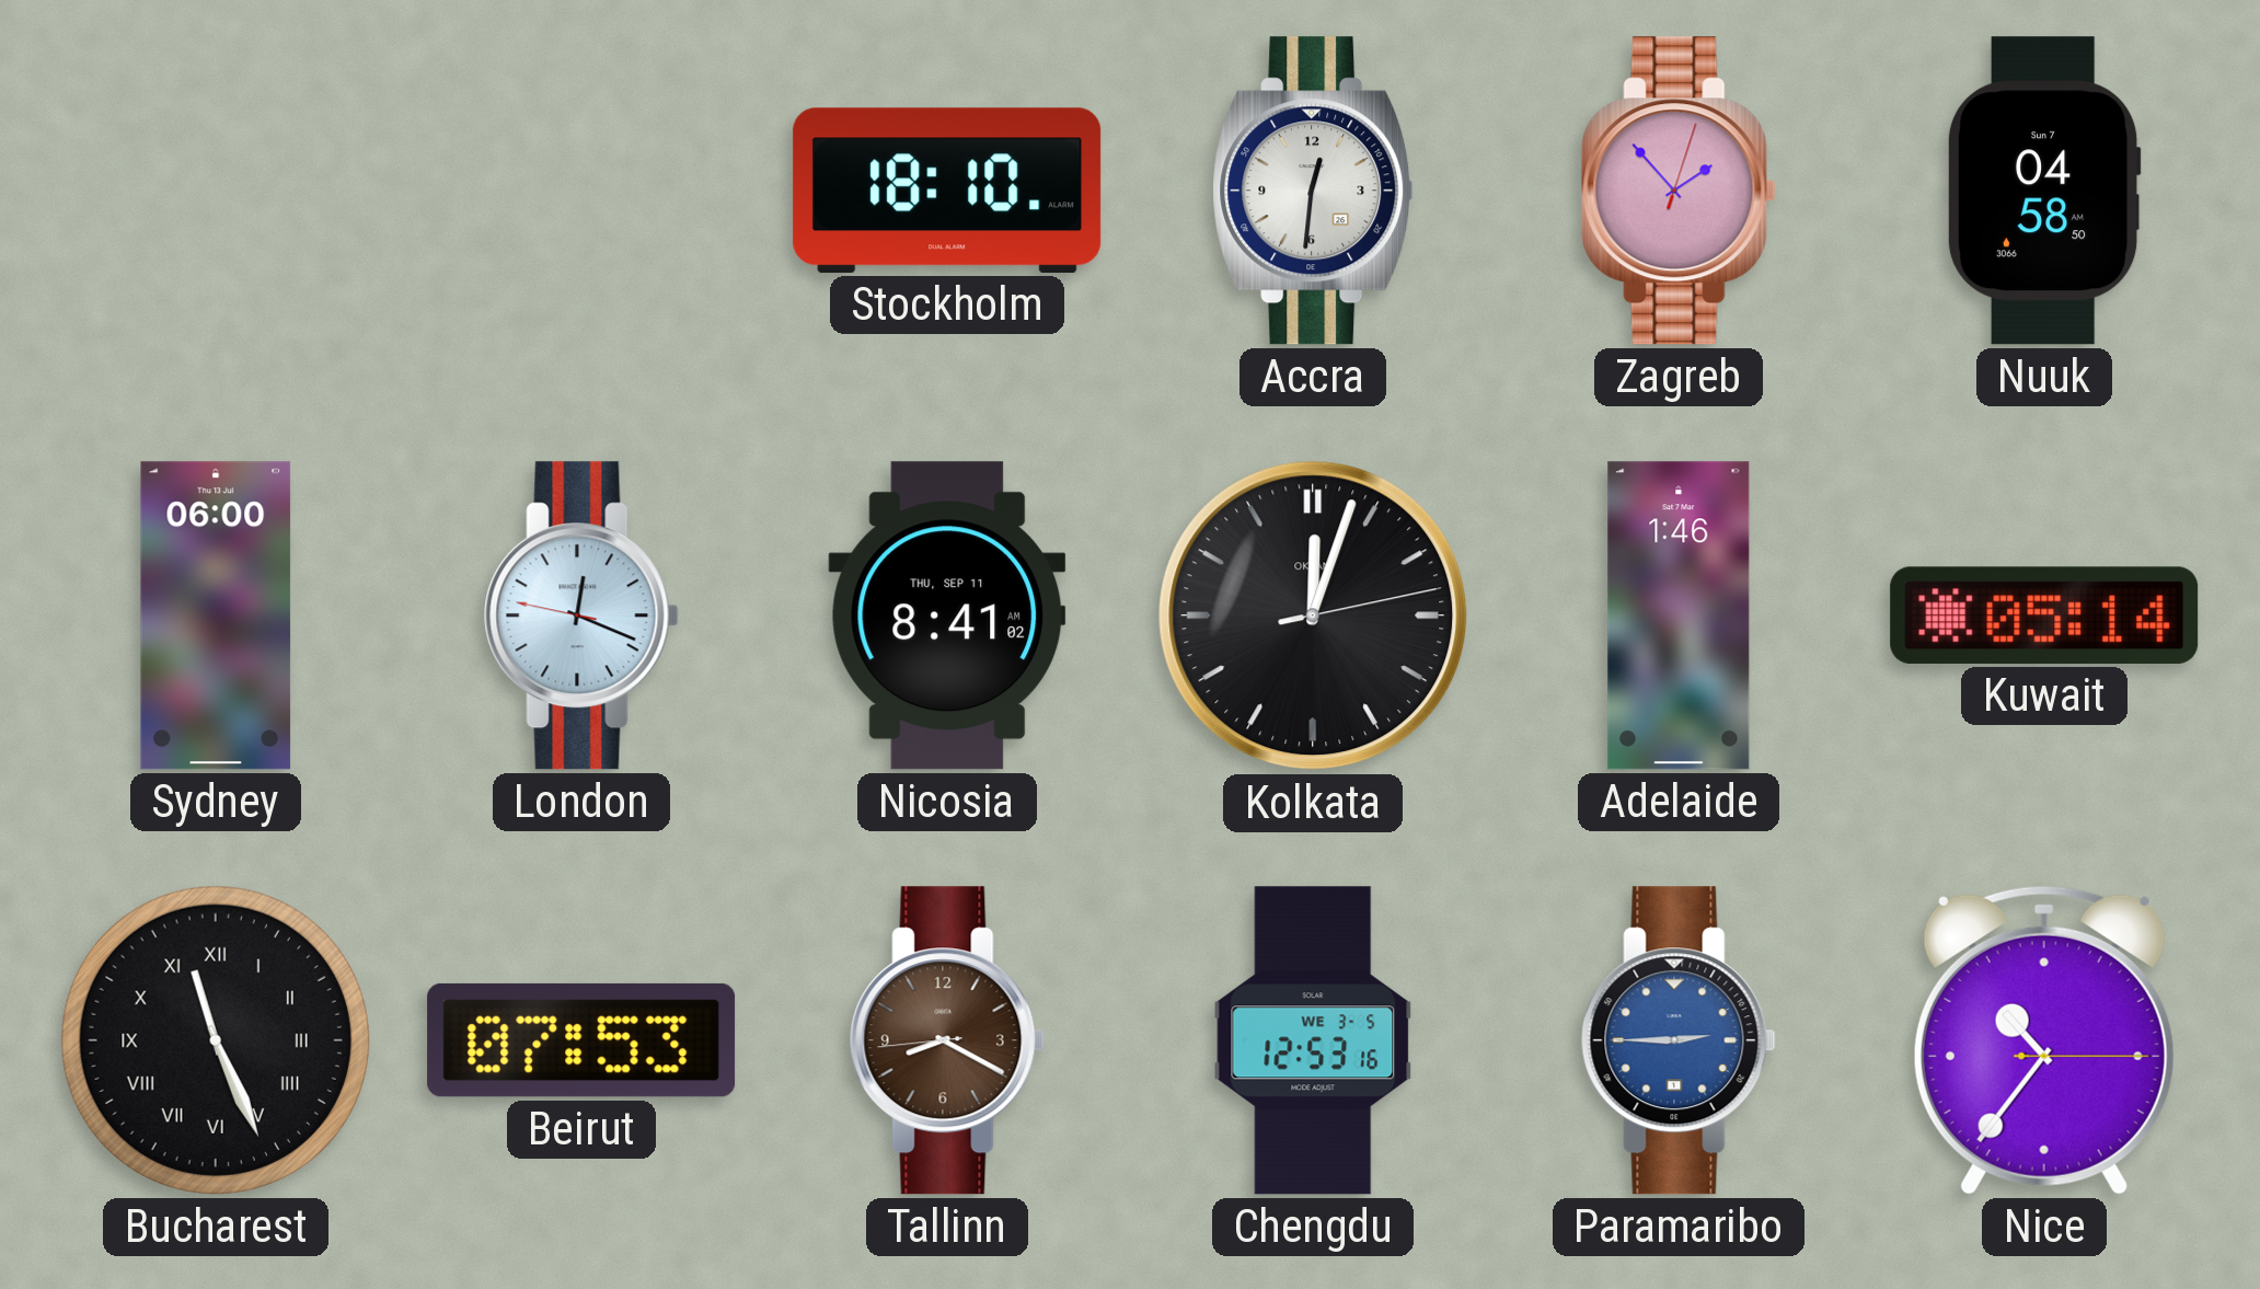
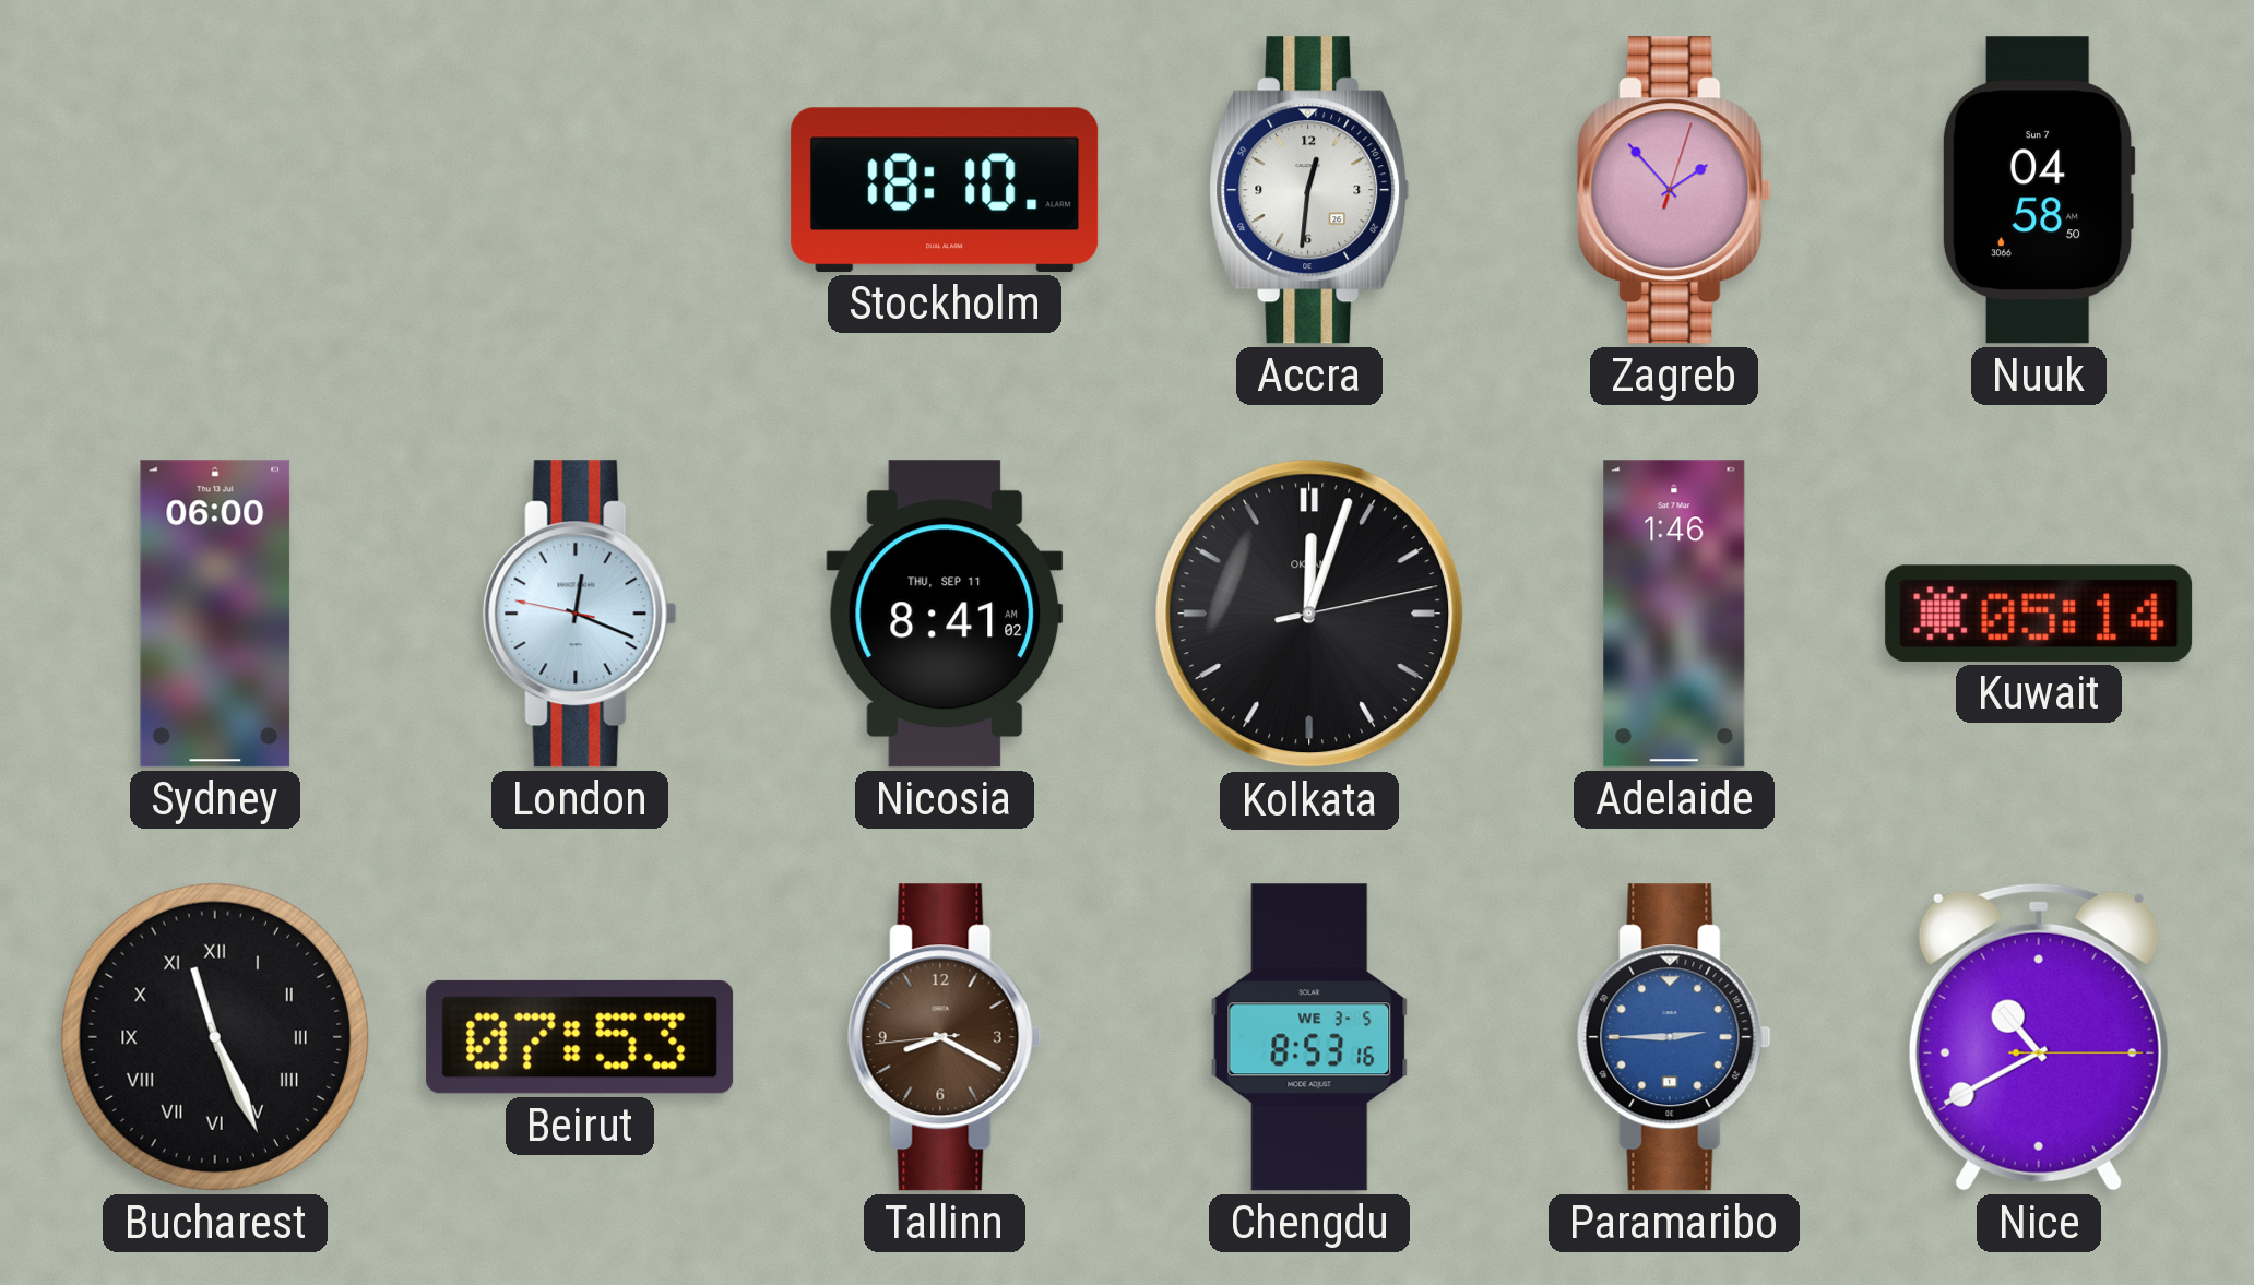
Chengdu: 12:53 -> 8:53 (1309, 1037)
Nice: 10:36 -> 10:40 (2039, 1037)
